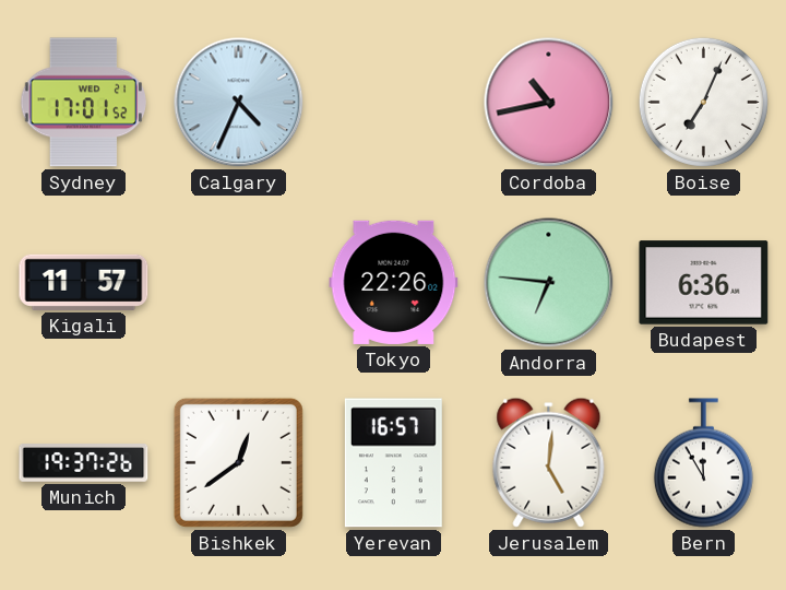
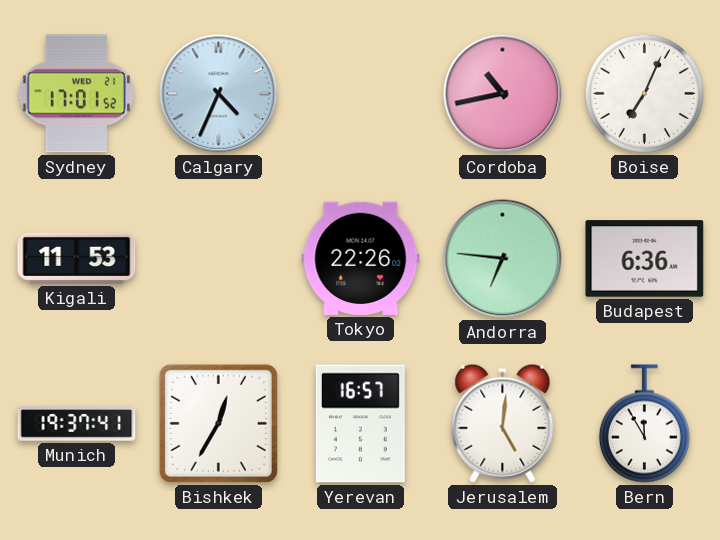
Kigali: 11:57 -> 11:53 (77, 258)
Munich: 19:37:26 -> 19:37:41 (77, 424)
Bishkek: 12:39 -> 12:35 (218, 423)
